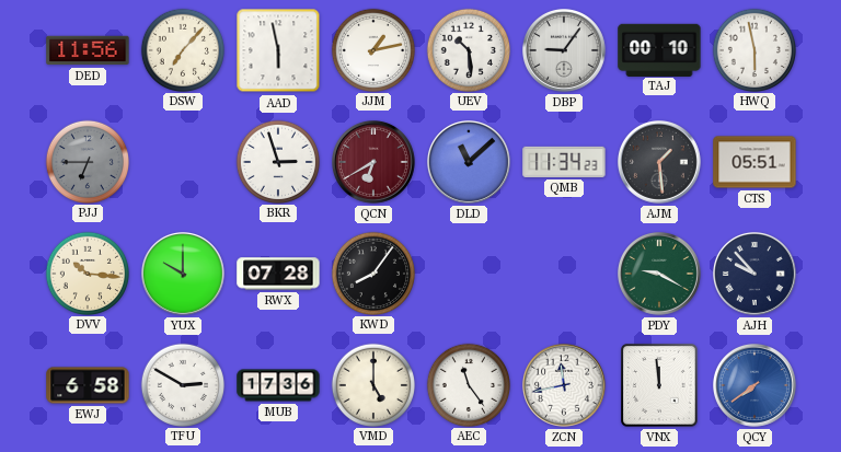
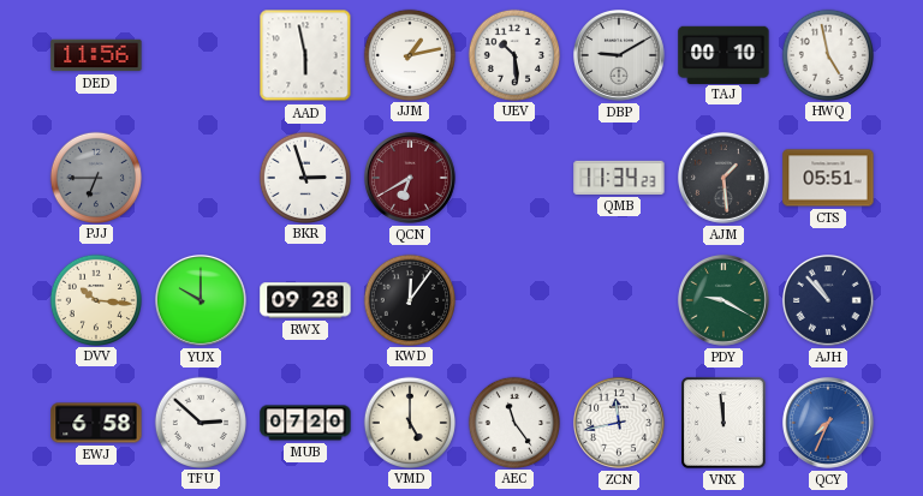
DSW: 7:07 -> none (182, 49)
DBP: 9:06 -> 9:10 (620, 56)
HWQ: 5:58 -> 4:58 (827, 54)
DLD: 11:08 -> none (470, 163)
RWX: 07:28 -> 09:28 (305, 300)
KWD: 8:06 -> 12:06 (409, 299)
AJH: 9:53 -> 10:53 (829, 301)
TFU: 2:50 -> 2:52 (200, 422)
MUB: 17:36 -> 07:20 (305, 423)
QCY: 7:39 -> 7:34 (829, 424)
